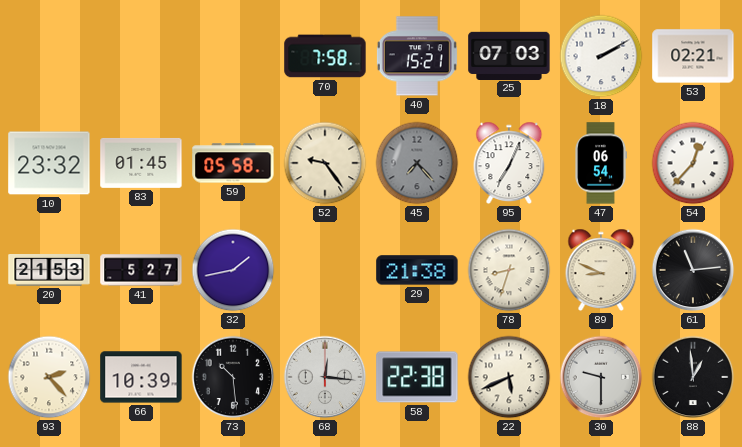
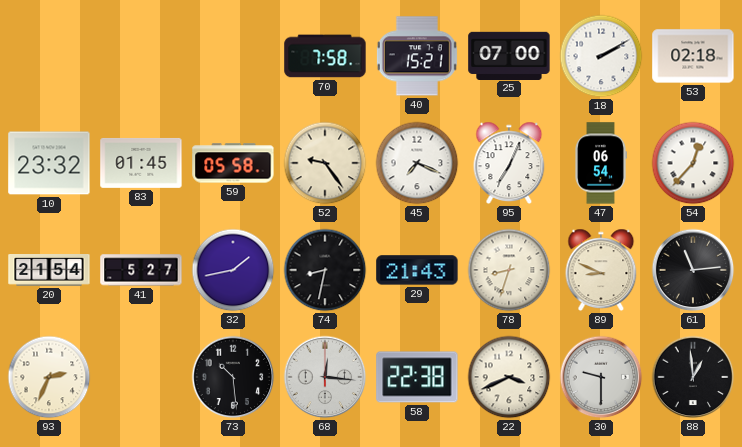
25: 07:03 -> 07:00 (509, 55)
53: 02:21 -> 02:18 (693, 56)
45: 7:23 -> 7:19 (417, 163)
45 dial: grey -> white (417, 163)
20: 21:53 -> 21:54 (49, 271)
74: none -> 8:32 (325, 270)
29: 21:38 -> 21:43 (417, 270)
93: 2:23 -> 2:34 (49, 377)
66: 10:39 -> none (141, 377)
22: 5:41 -> 3:41 (509, 377)
